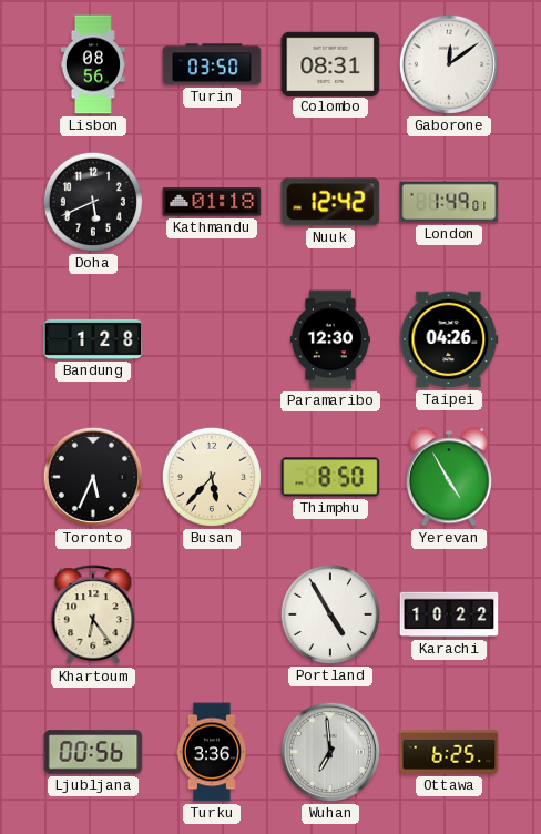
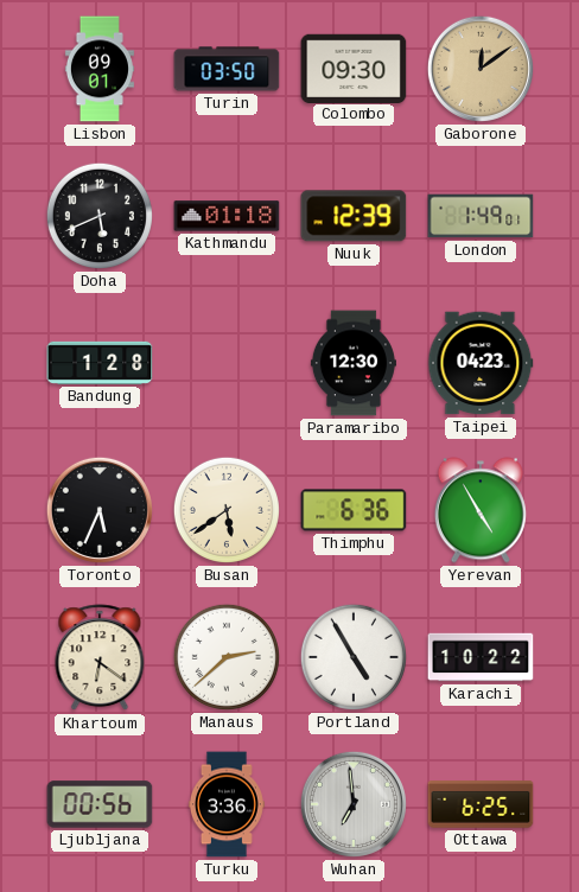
Lisbon: 08:56 -> 09:01 (100, 69)
Colombo: 08:31 -> 09:30 (354, 68)
Gaborone dial: white -> champagne (481, 69)
Nuuk: 12:42 -> 12:39 (354, 216)
Taipei: 04:26 -> 04:23 (481, 363)
Busan: 5:37 -> 5:39 (227, 510)
Thimphu: 8:50 -> 6:36 (354, 510)
Khartoum: 6:24 -> 6:21 (100, 658)
Manaus: none -> 2:38 (227, 657)
